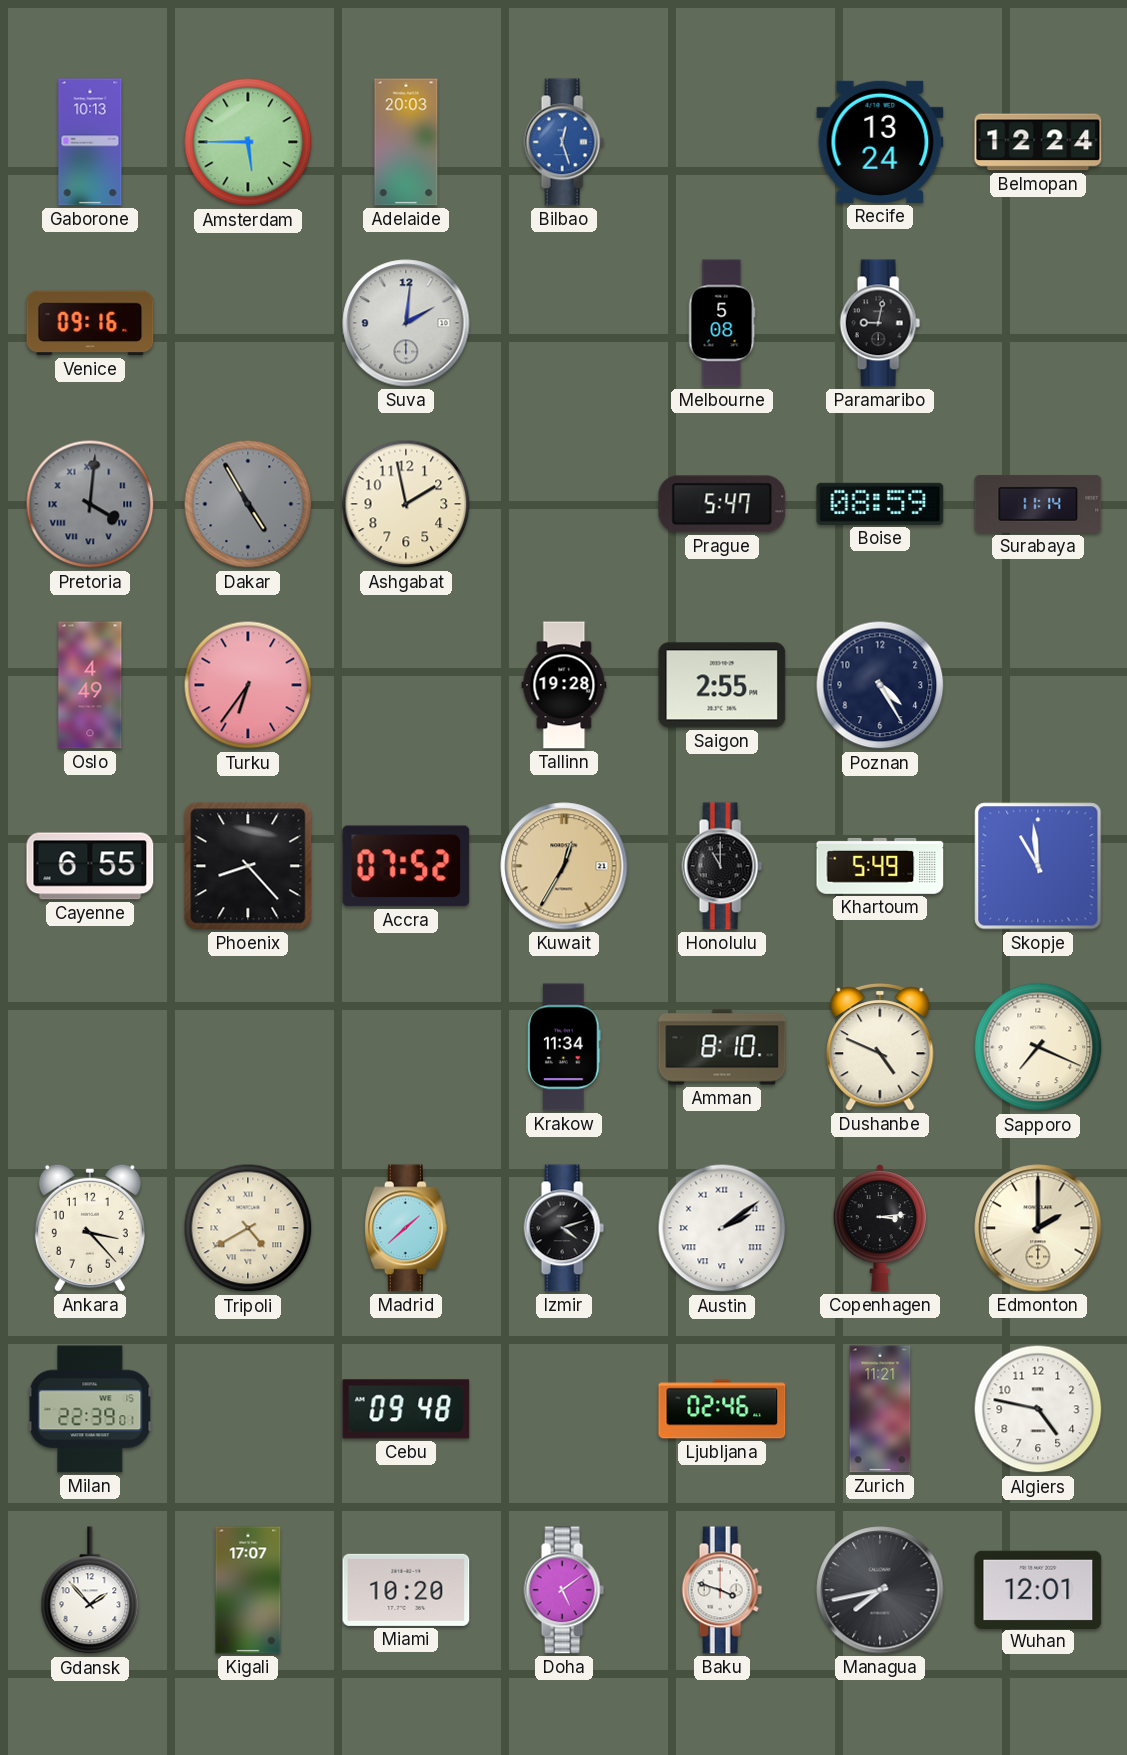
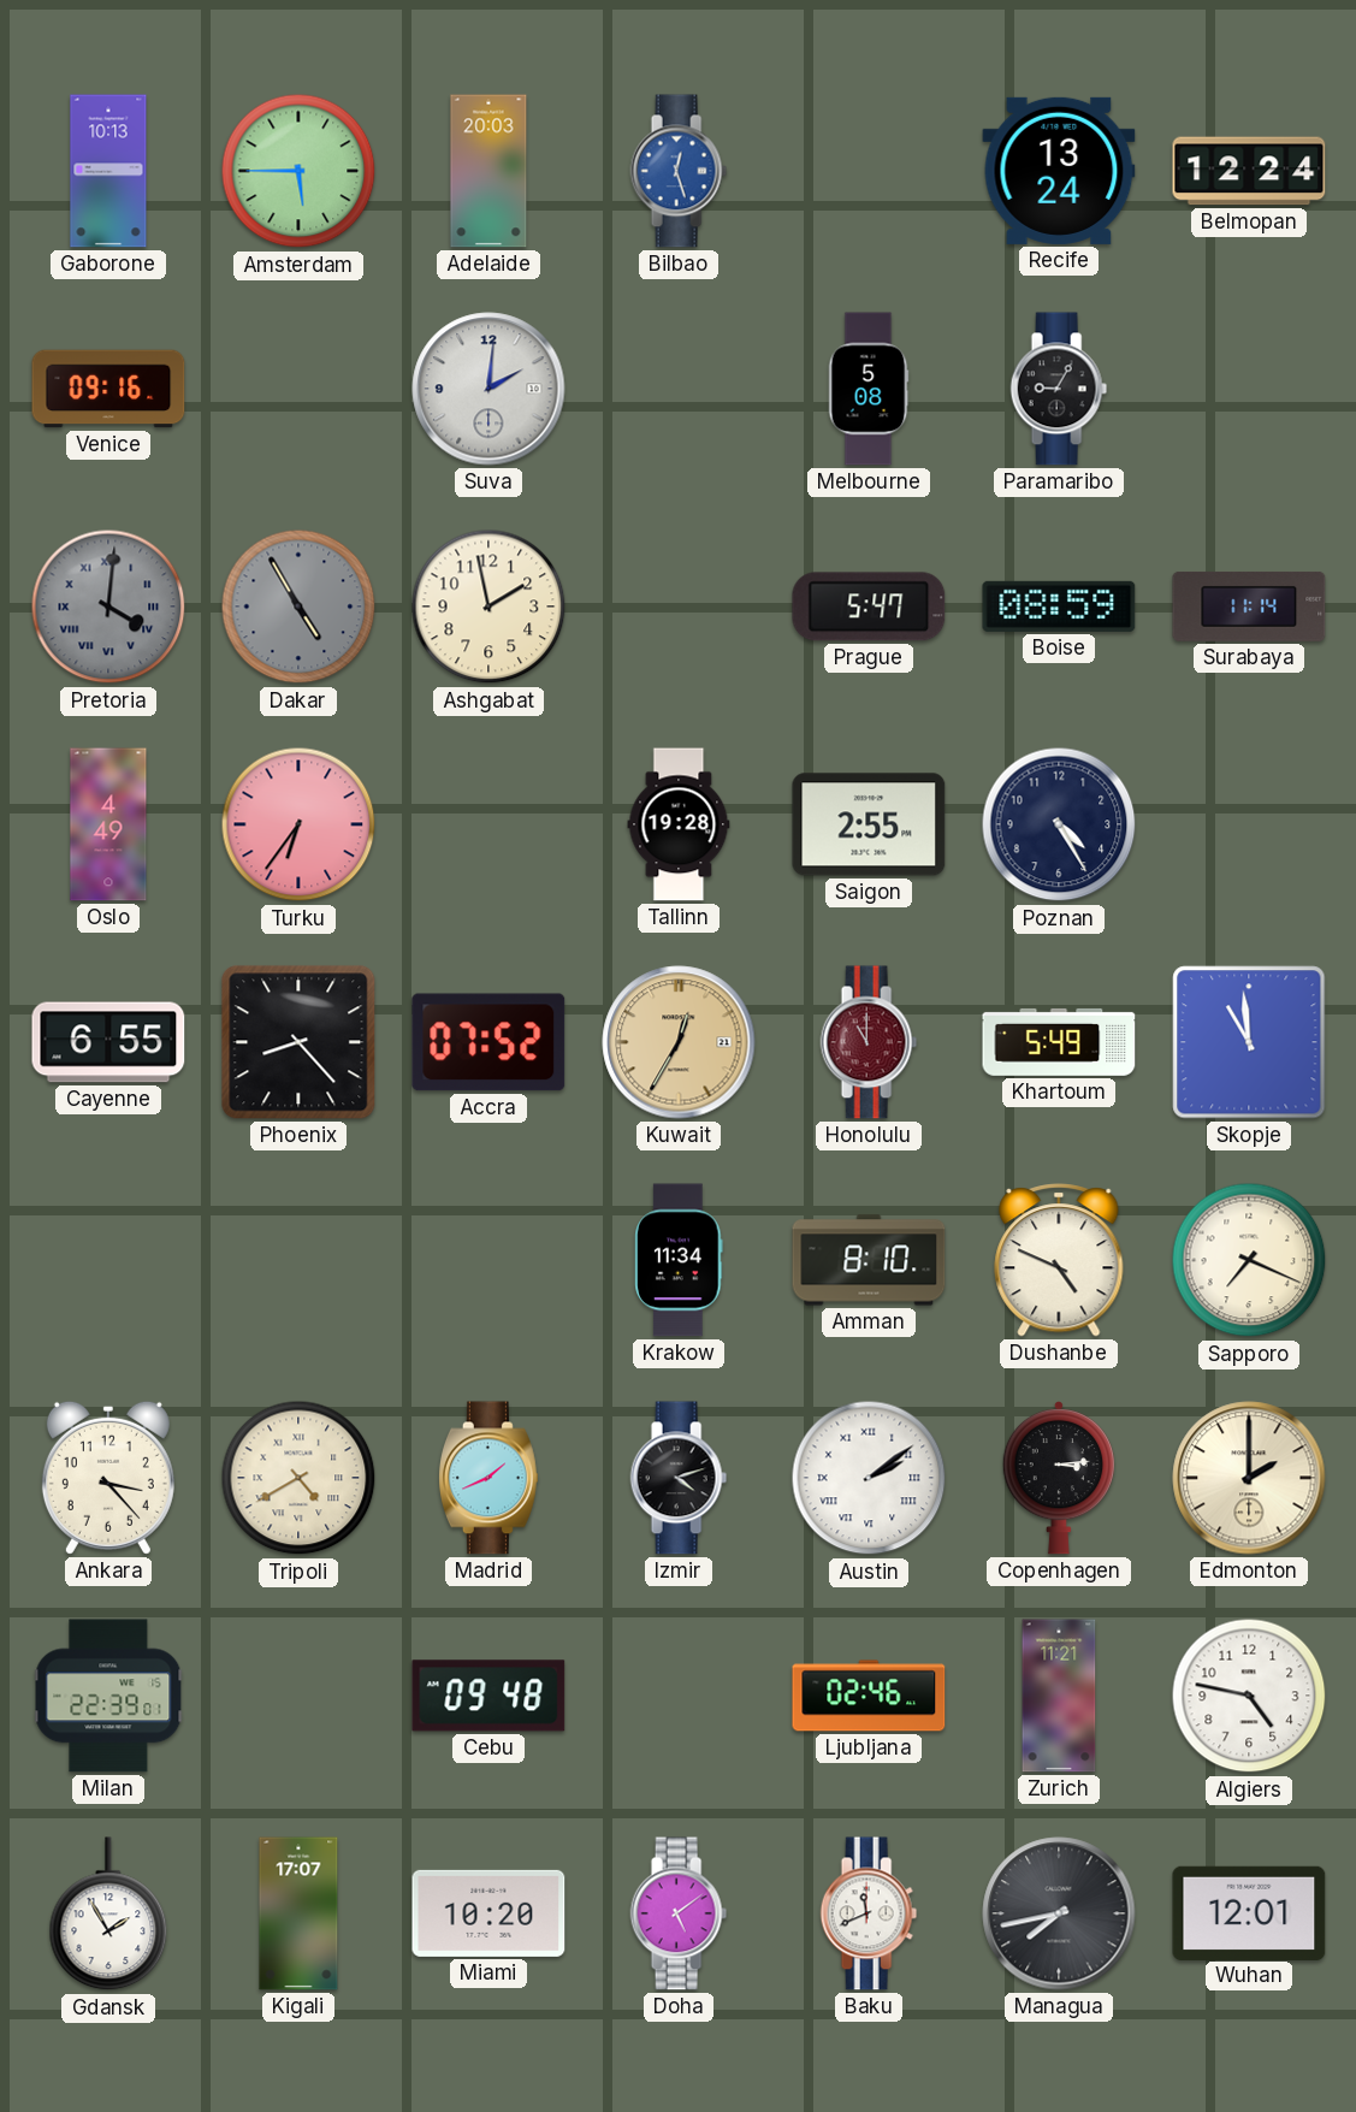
Paramaribo: 9:02 -> 9:05 (1059, 389)
Honolulu dial: black -> burgundy (869, 1042)
Madrid: 1:38 -> 1:41 (488, 1478)
Gdansk: 1:53 -> 1:55 (108, 1915)
Baku: 3:48 -> 11:41 (869, 1913)
